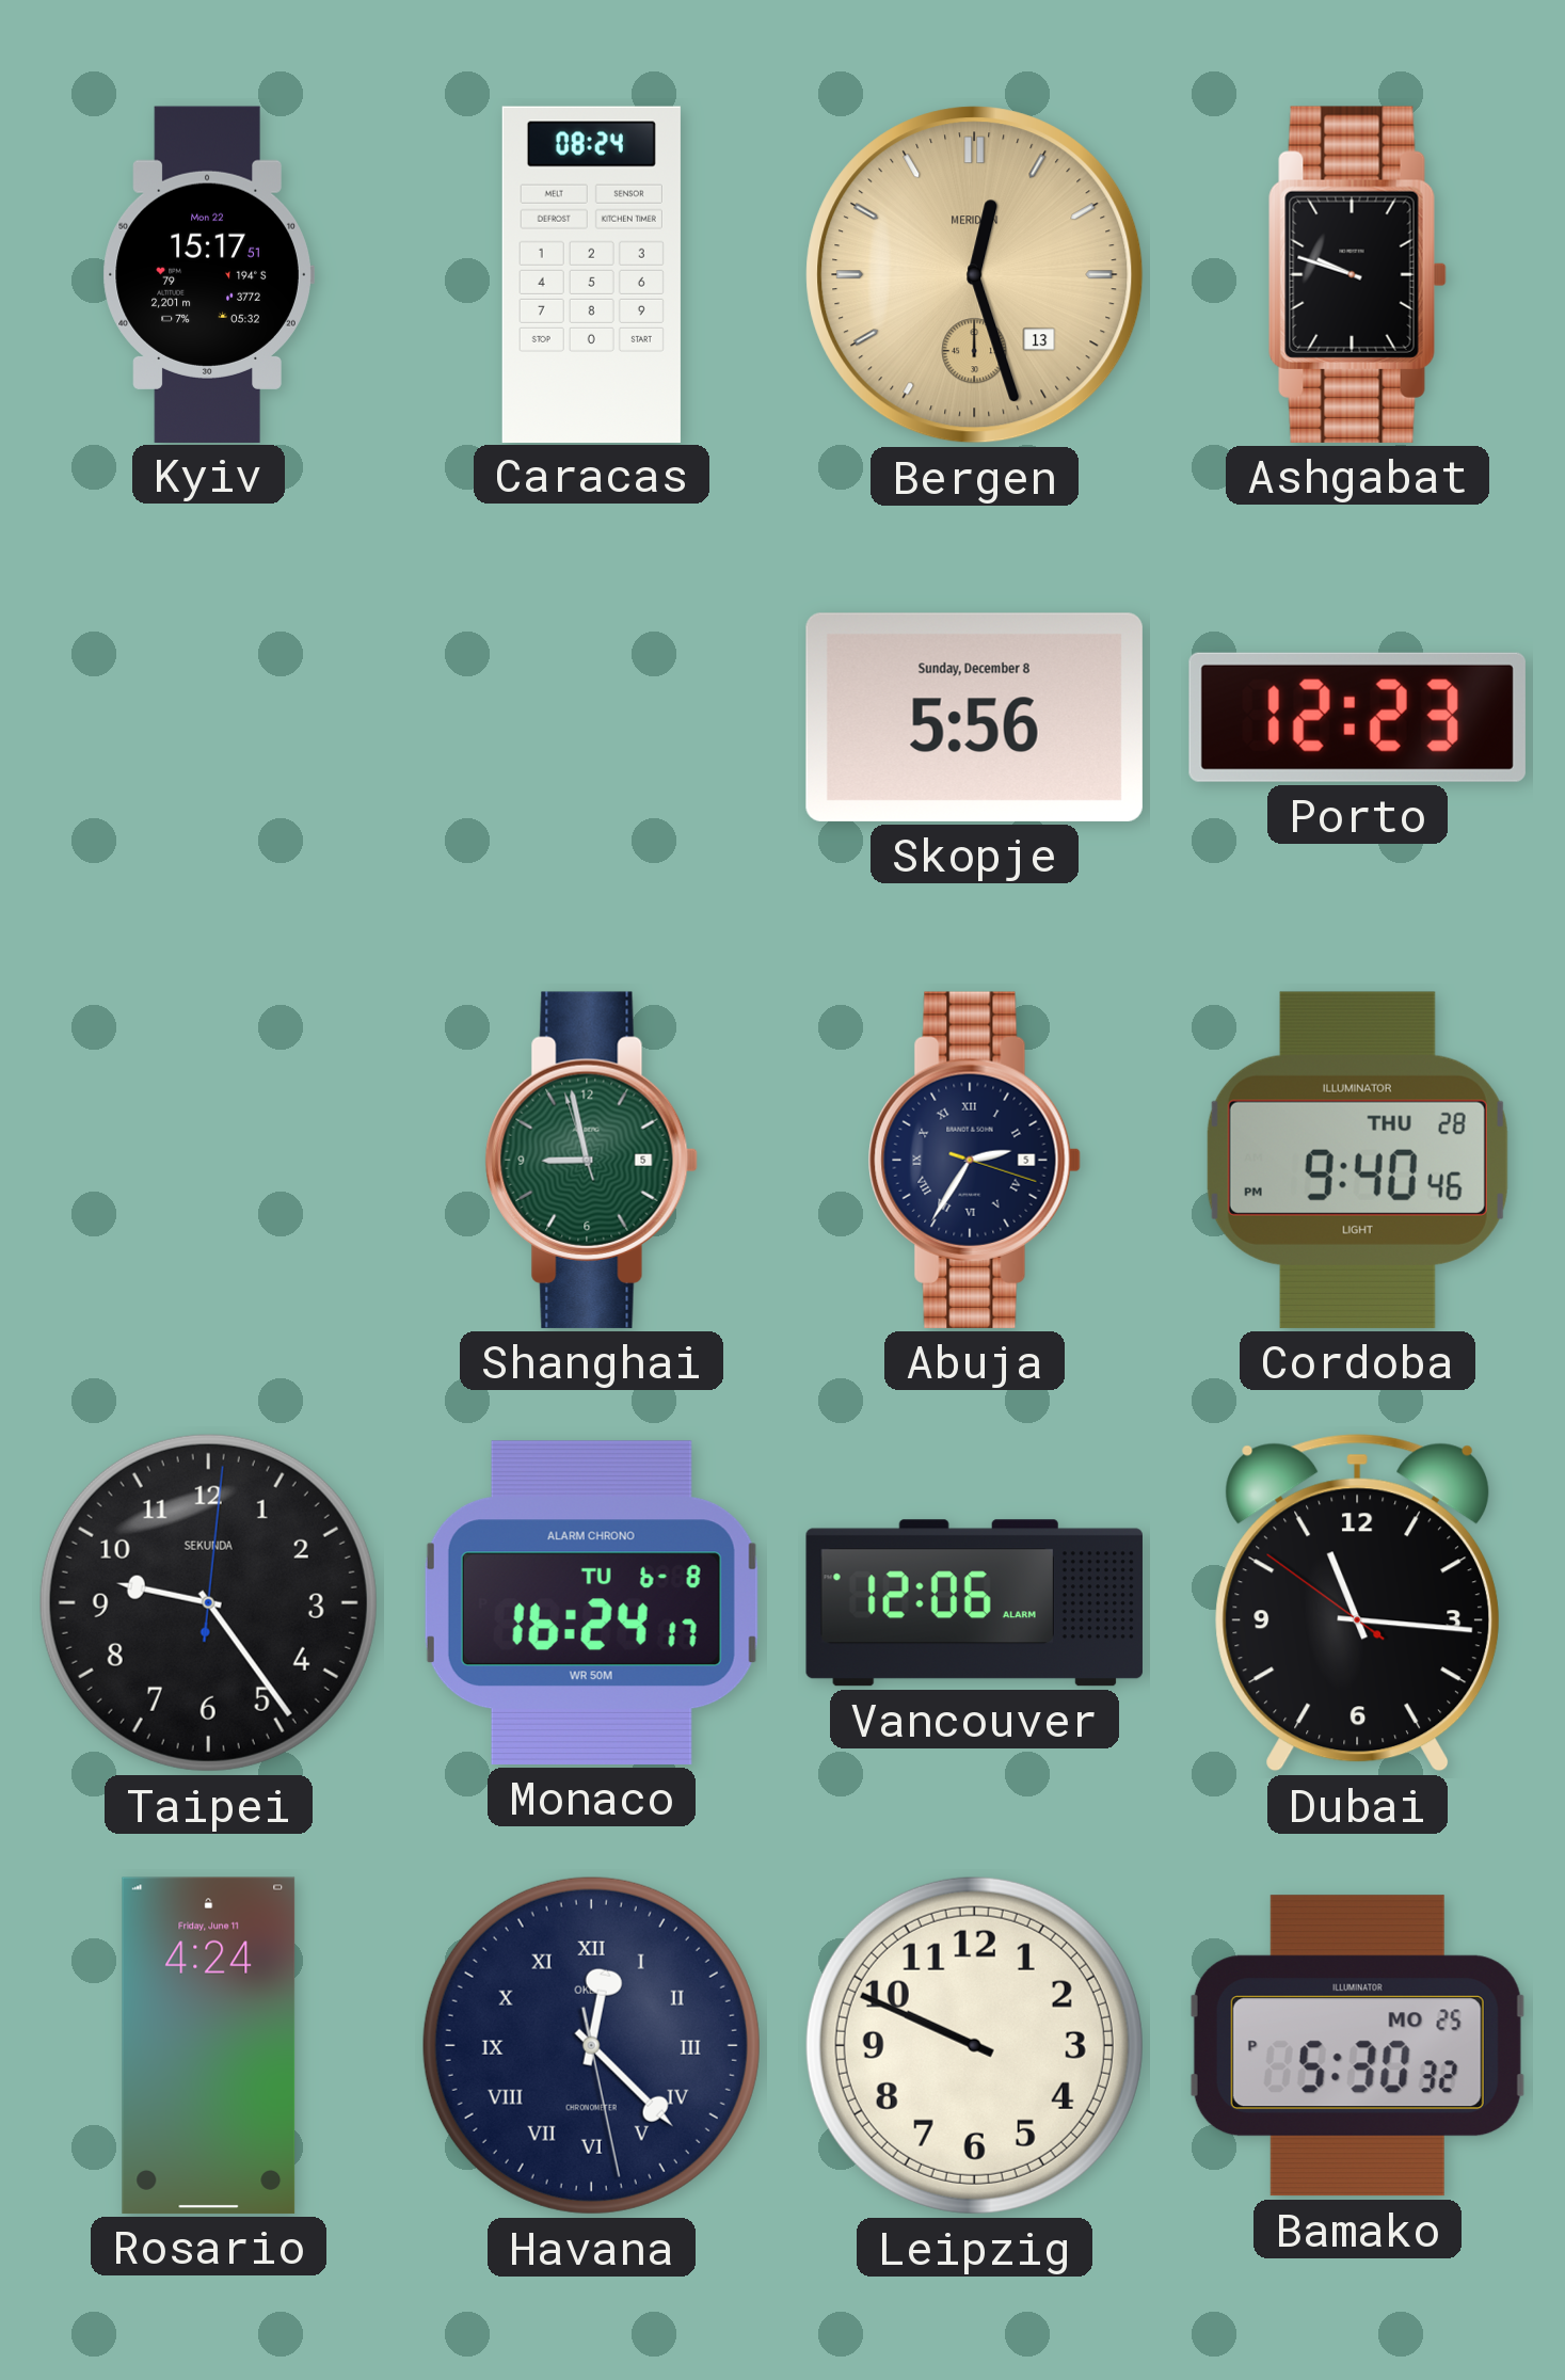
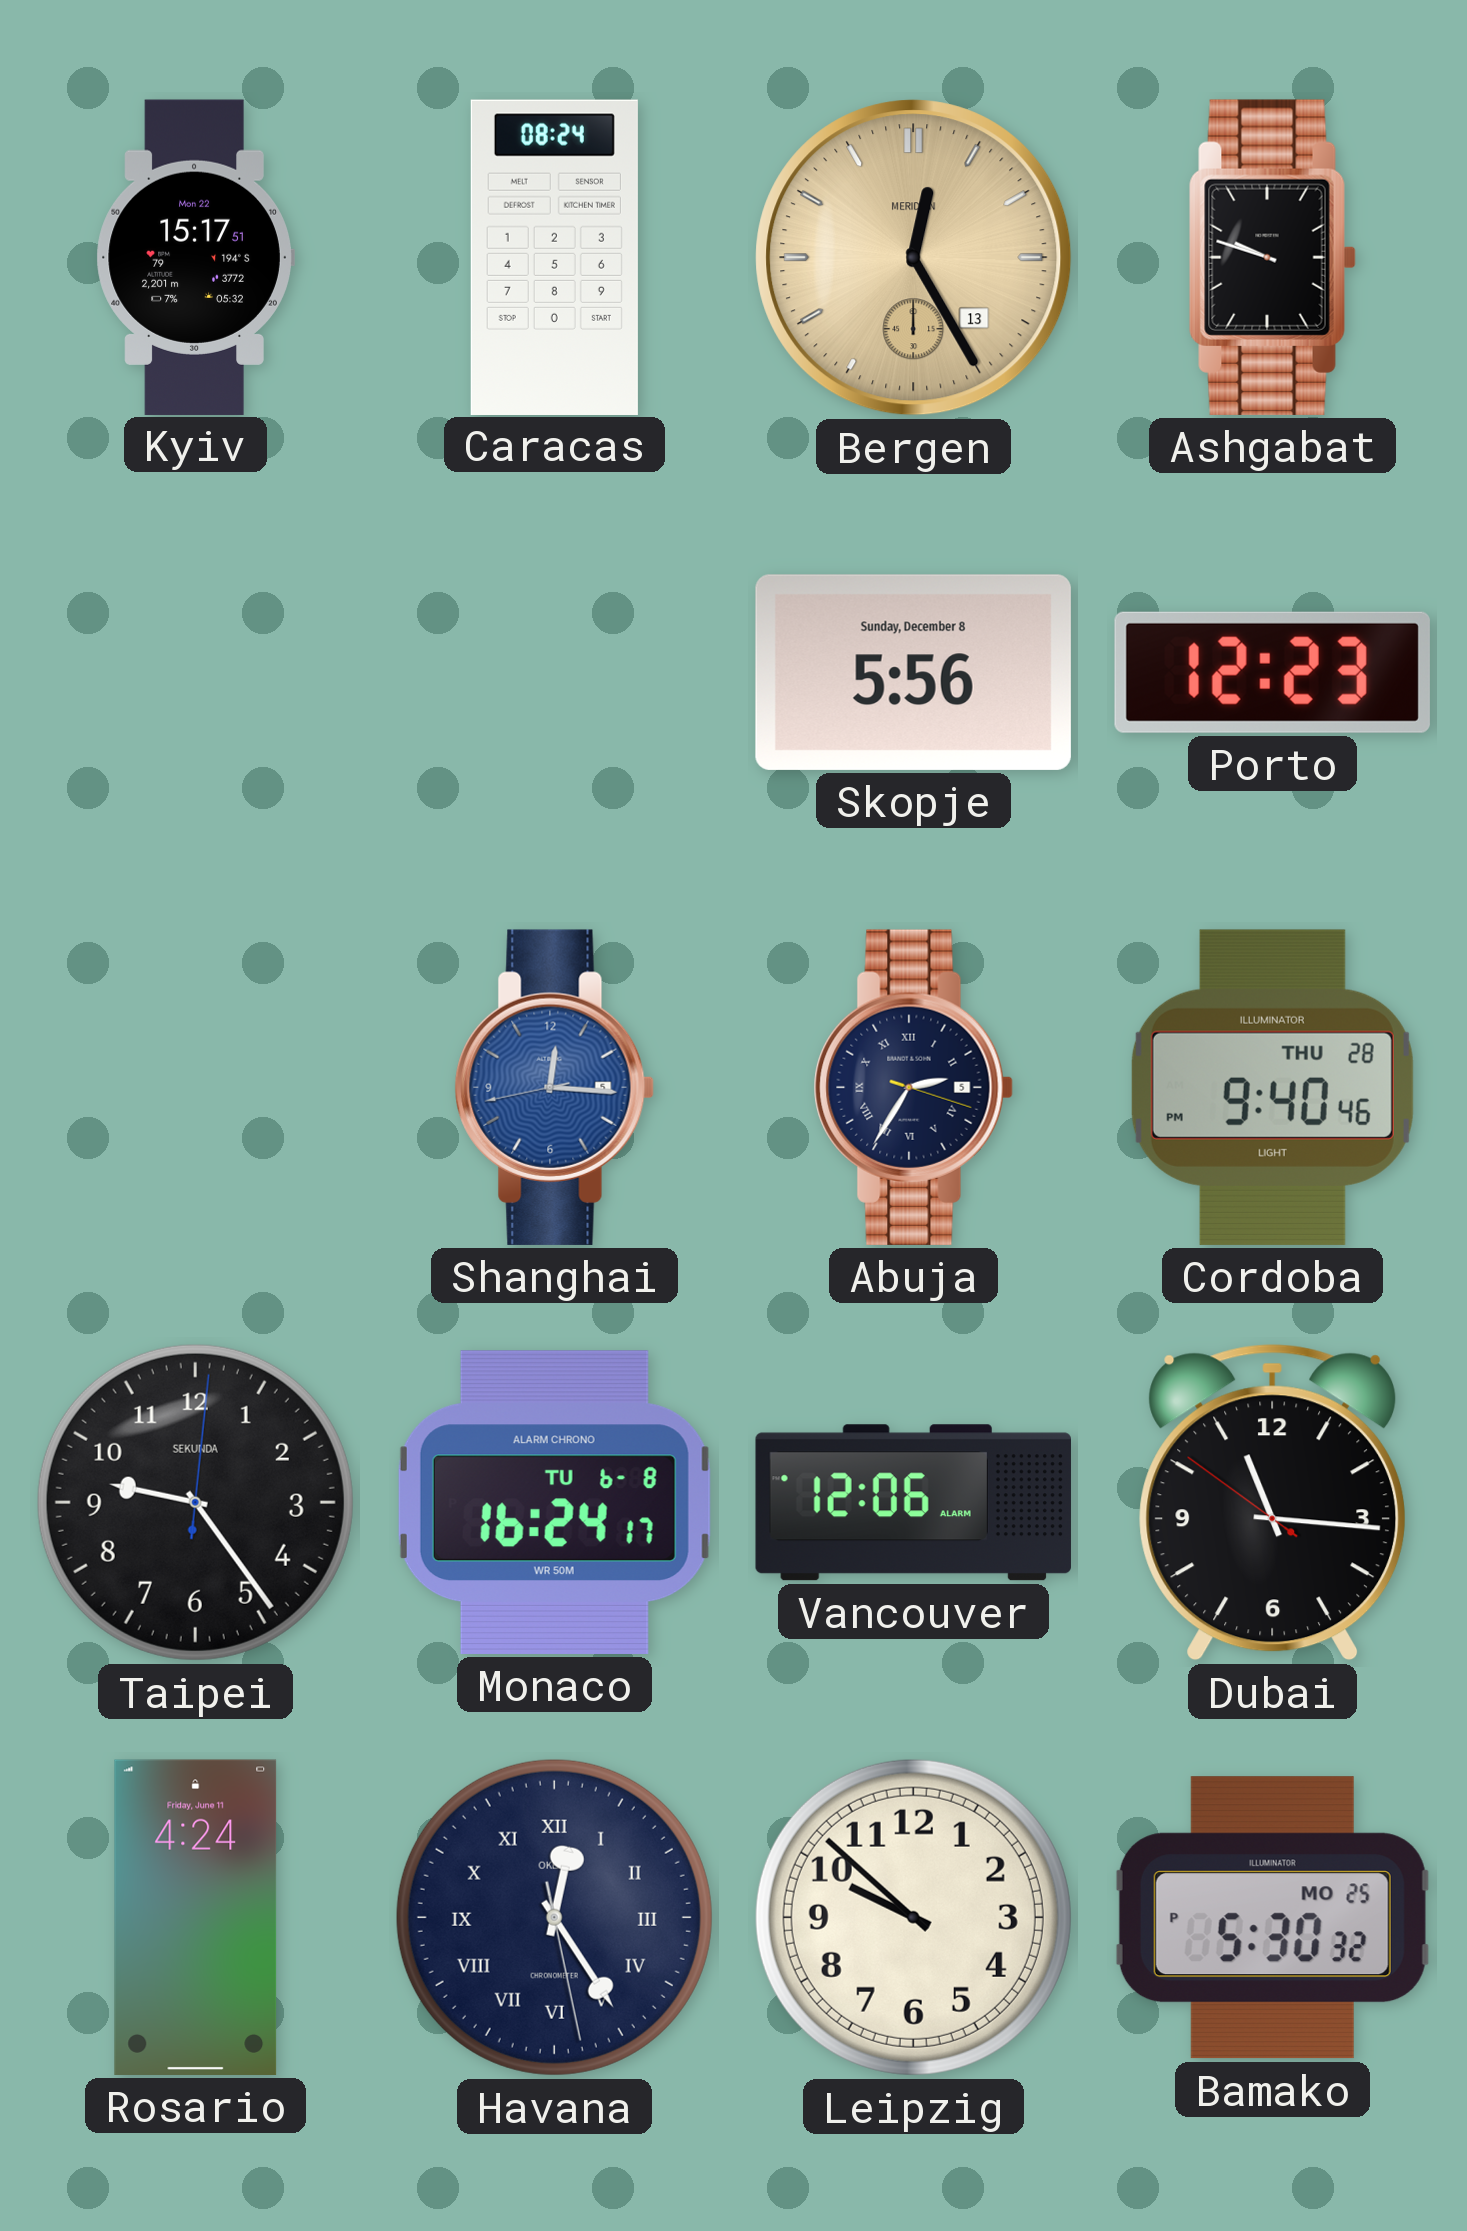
Bergen: 12:27 -> 12:25 (914, 258)
Shanghai: 8:57 -> 12:15 (554, 1087)
Shanghai dial: green -> blue (554, 1087)
Havana: 12:22 -> 12:24 (554, 1917)
Leipzig: 9:49 -> 9:52 (913, 1917)
